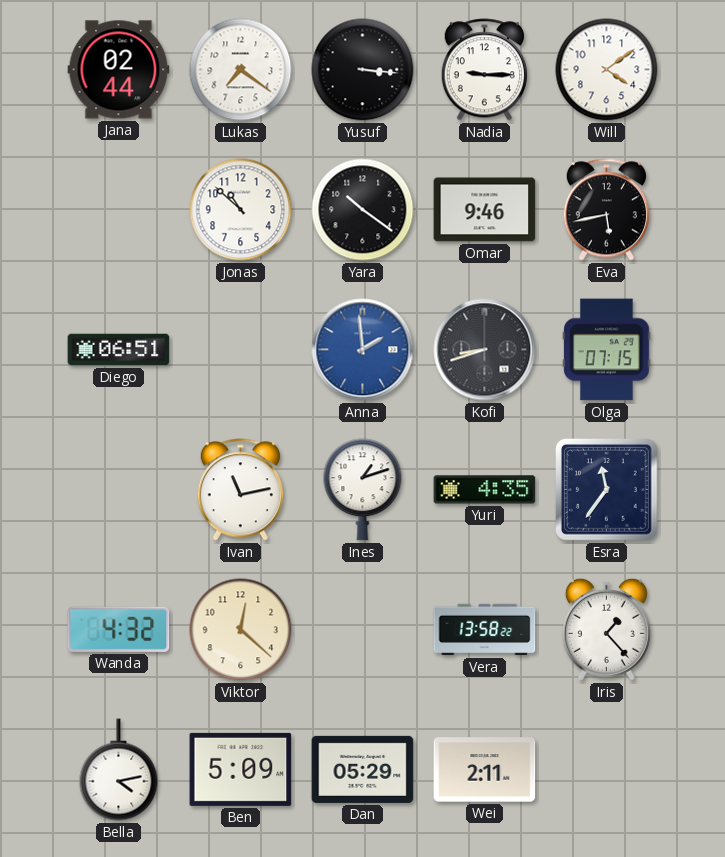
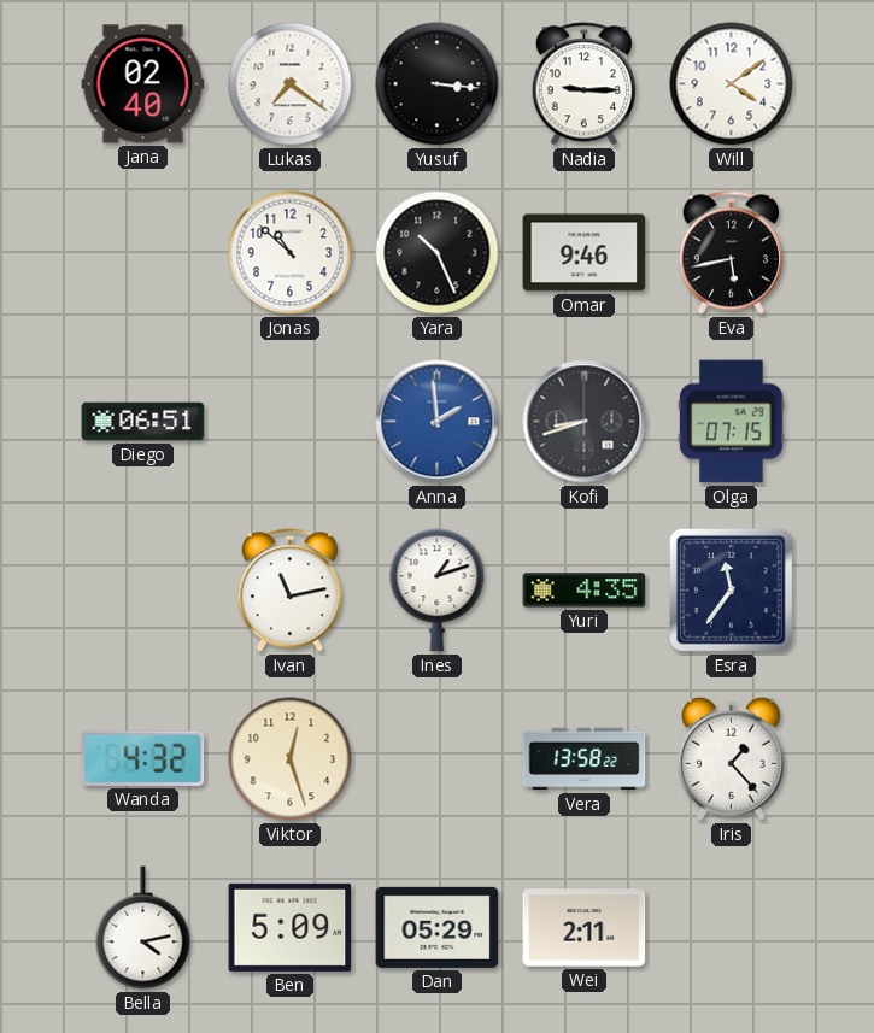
Jana: 02:44 -> 02:40 (143, 84)
Yara: 10:21 -> 10:26 (438, 253)
Viktor: 12:22 -> 12:27 (291, 759)
